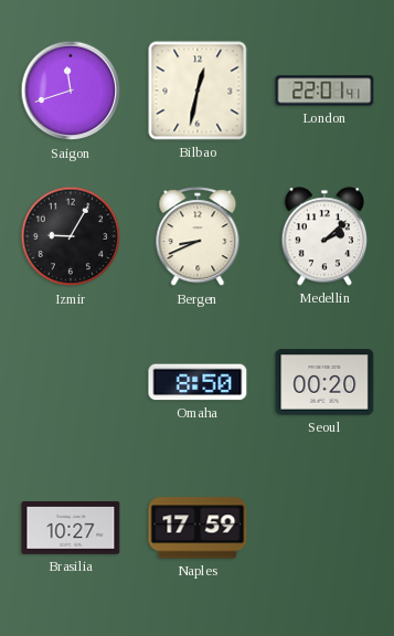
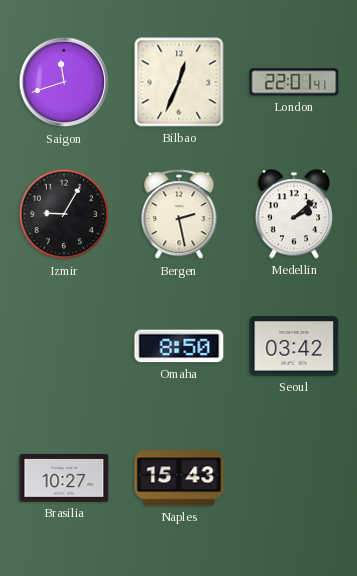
Bilbao: 12:32 -> 12:34 (179, 82)
Bergen: 8:41 -> 2:28 (179, 215)
Seoul: 00:20 -> 03:42 (294, 346)
Naples: 17:59 -> 15:43 (179, 478)
